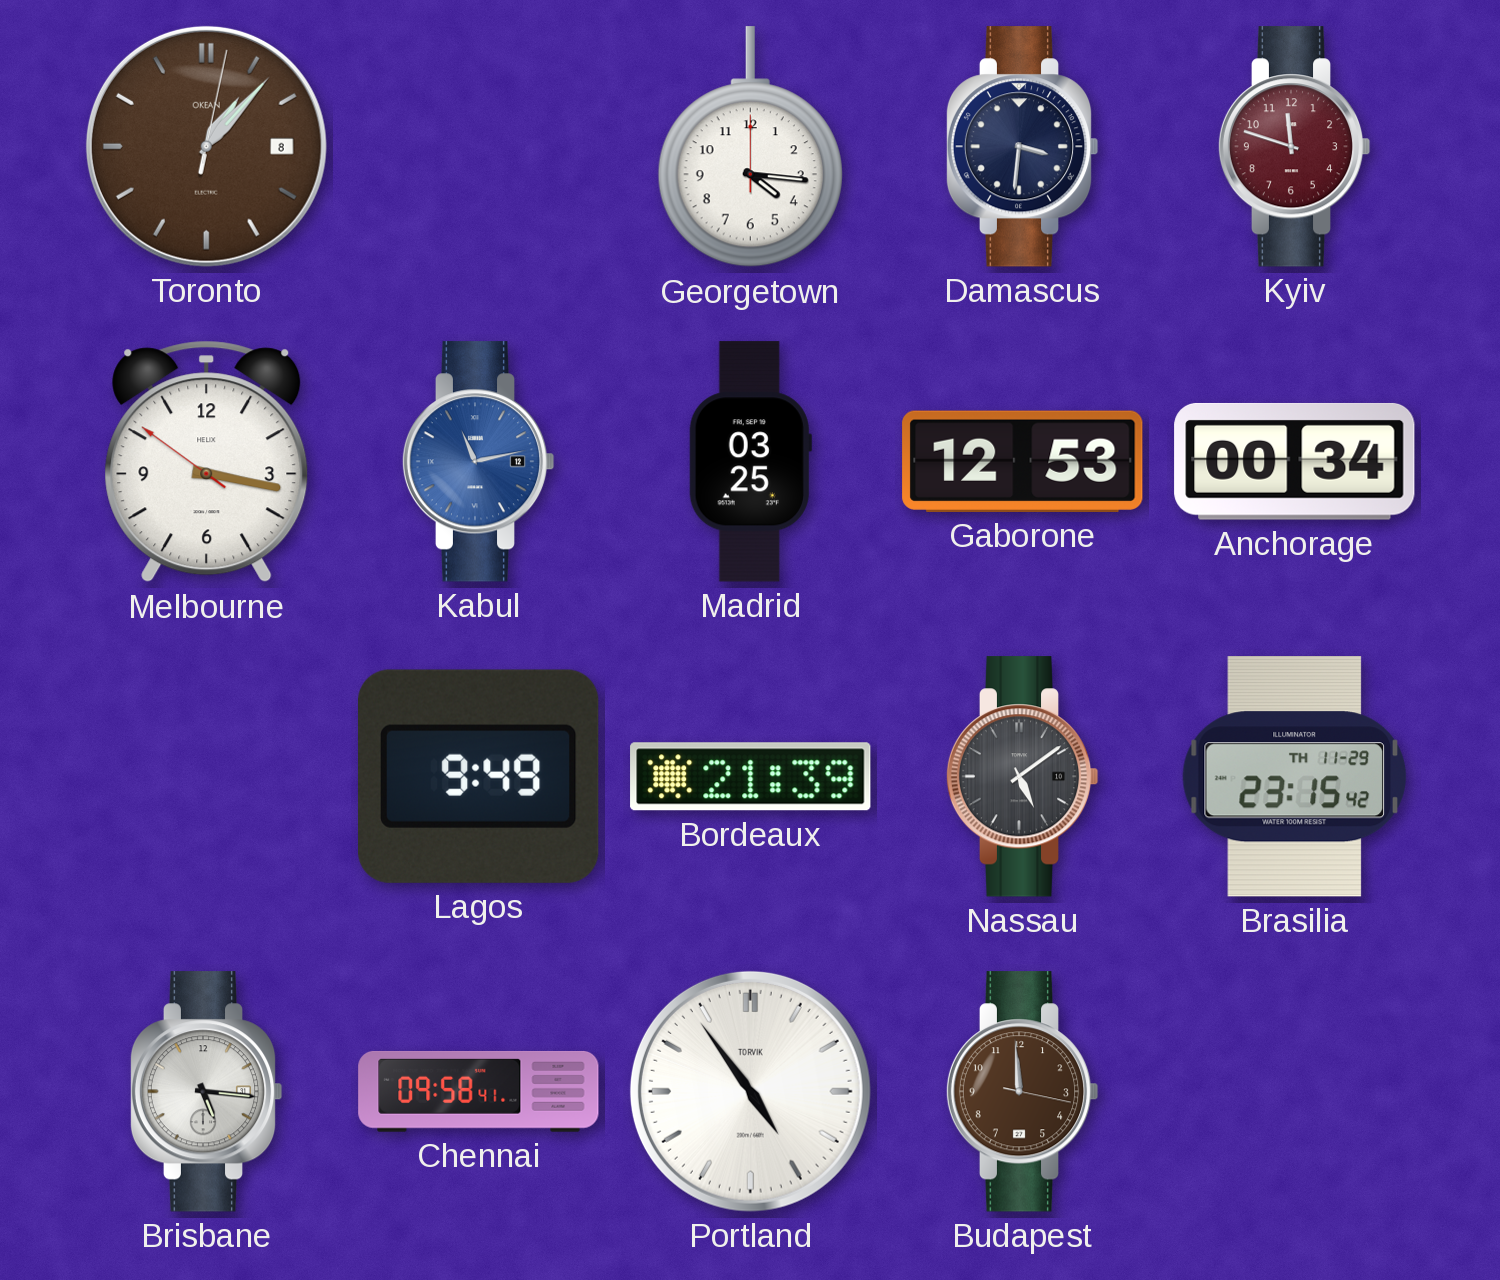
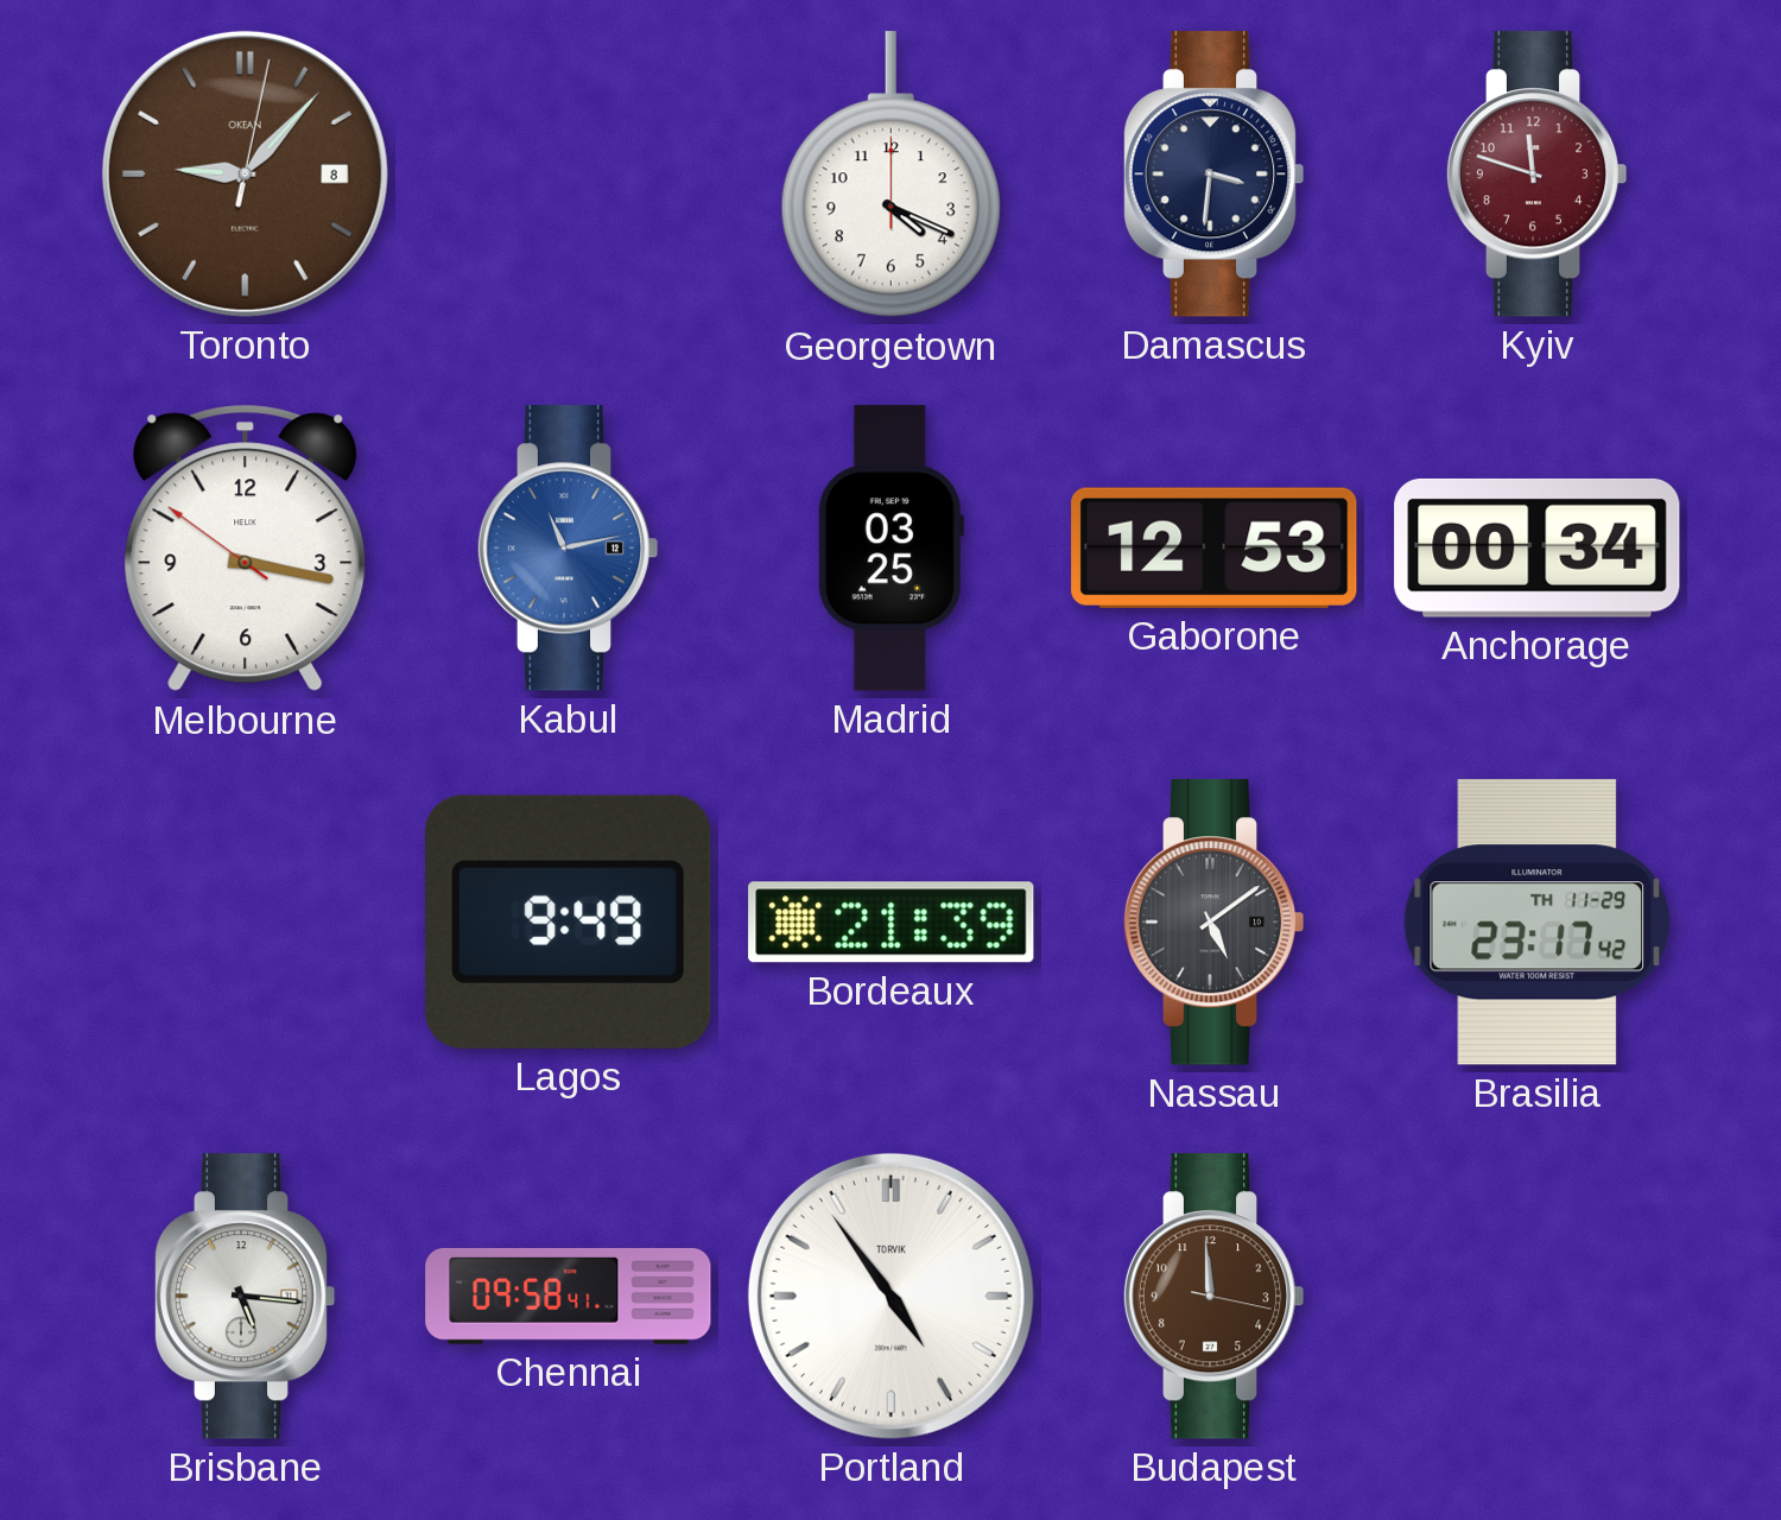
Toronto: 1:07 -> 9:07 (245, 173)
Georgetown: 4:16 -> 4:19 (890, 175)
Brasilia: 23:15 -> 23:17 (1536, 923)
